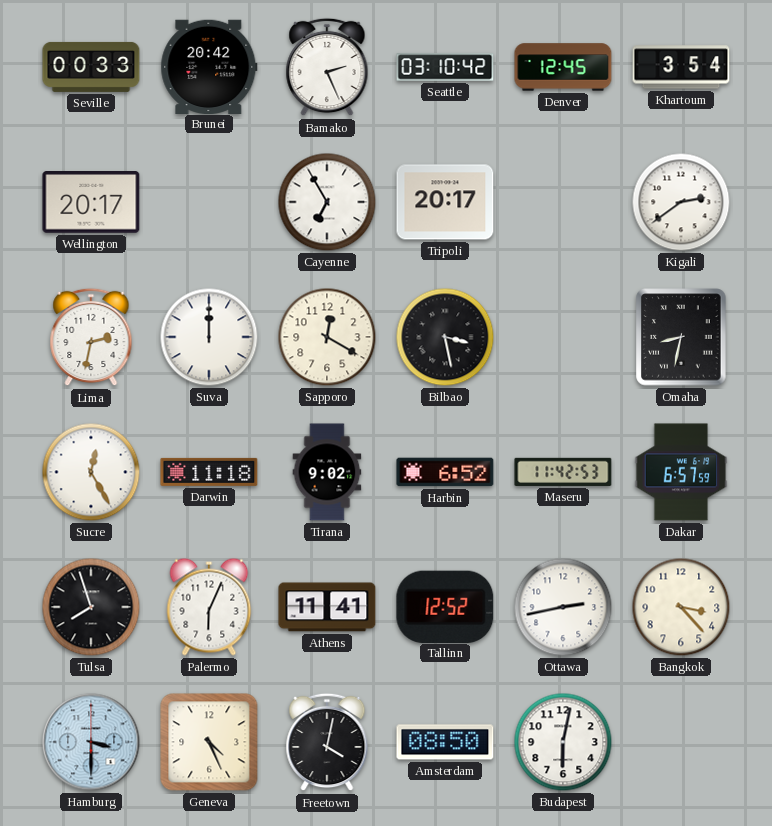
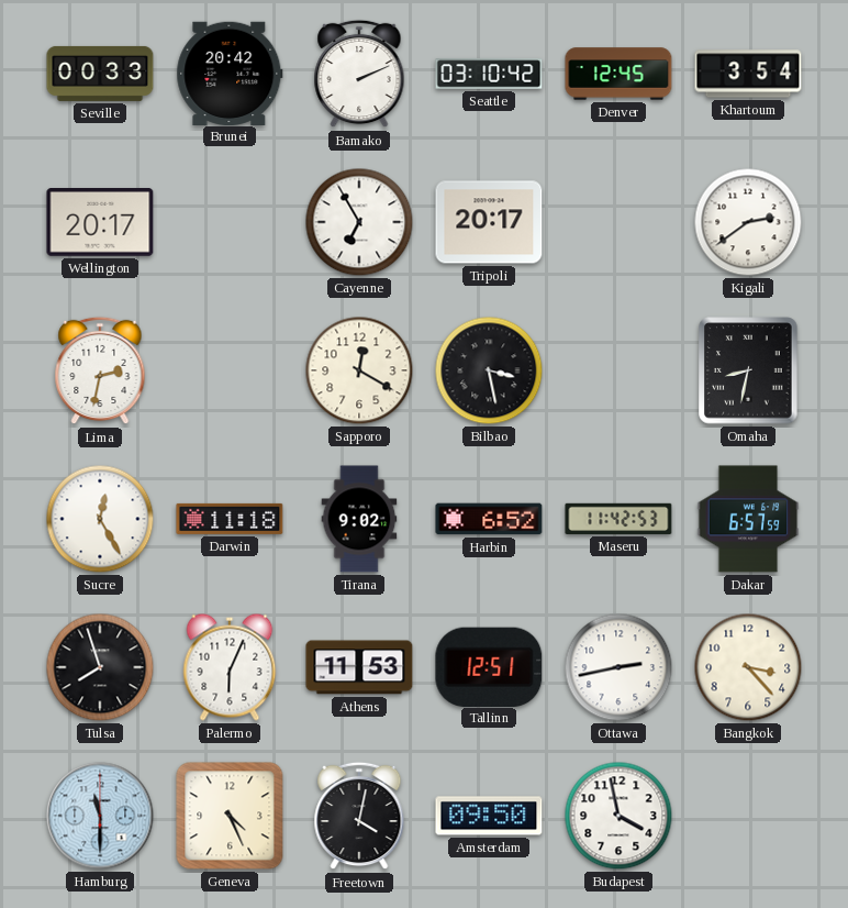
Bamako: 2:26 -> 2:11 (359, 74)
Suva: 12:00 -> none (209, 337)
Athens: 11:41 -> 11:53 (359, 667)
Tallinn: 12:52 -> 12:51 (489, 666)
Hamburg: 3:30 -> 11:30 (100, 816)
Amsterdam: 08:50 -> 09:50 (489, 816)
Budapest: 6:02 -> 3:58 (618, 816)
